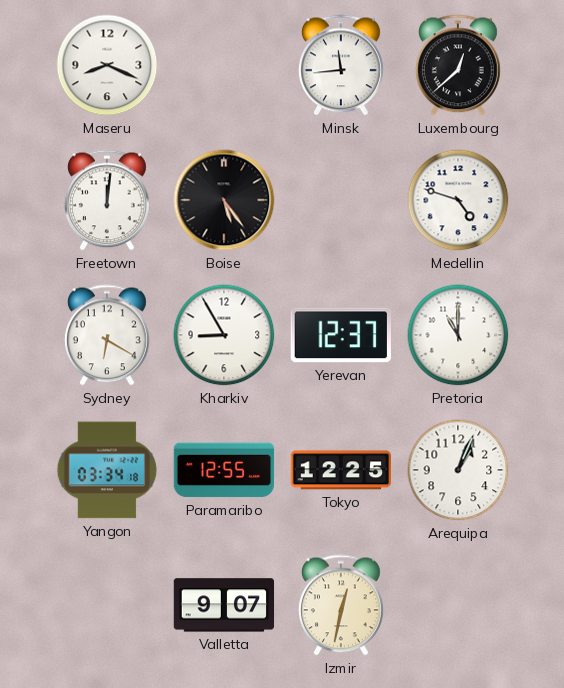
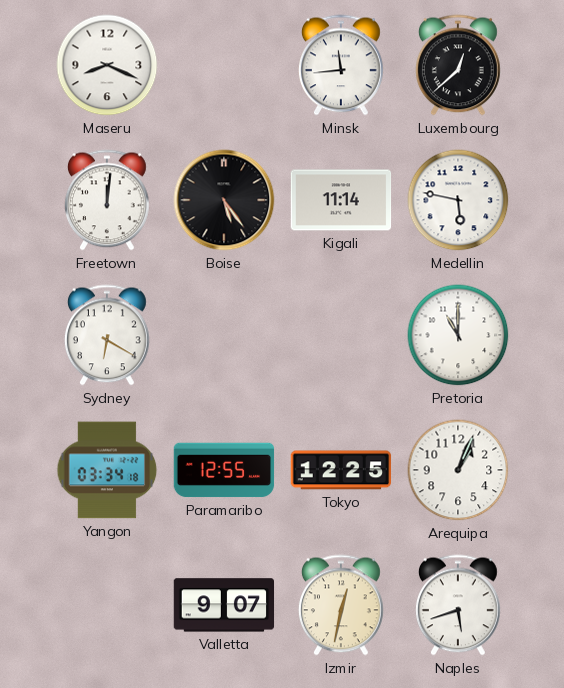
Kigali: none -> 11:14 (341, 200)
Medellin: 4:48 -> 5:47 (458, 200)
Kharkiv: 8:55 -> none (224, 335)
Yerevan: 12:37 -> none (341, 335)
Naples: none -> 5:42 (458, 605)
